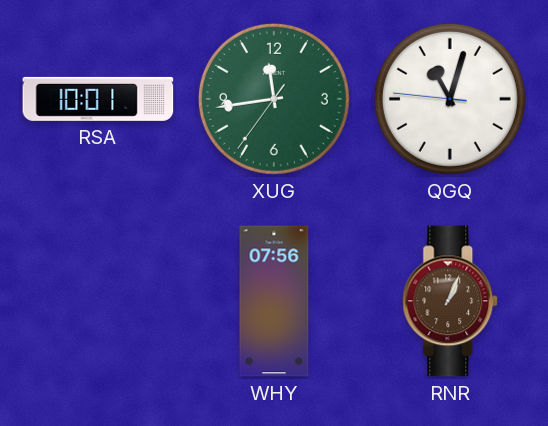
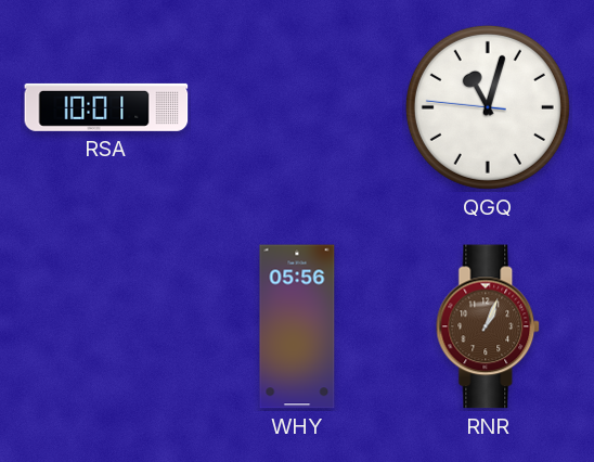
XUG: 11:43 -> none (274, 99)
WHY: 07:56 -> 05:56 (297, 326)
